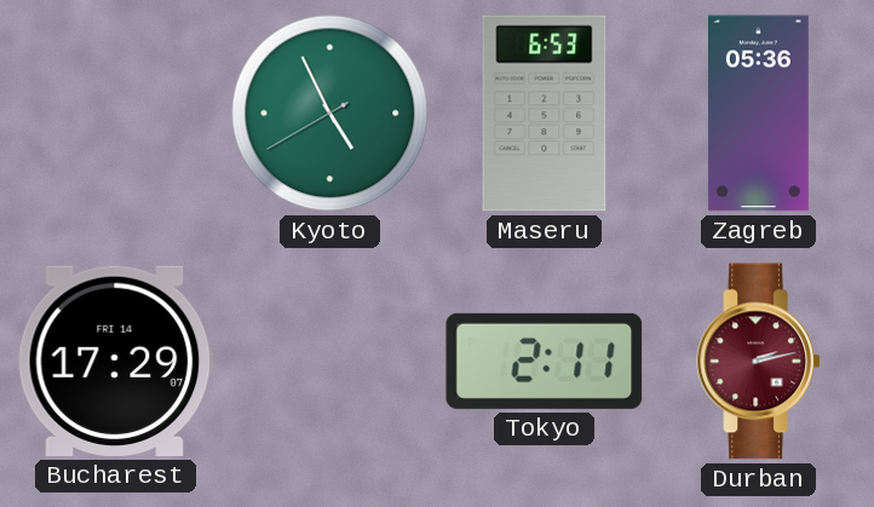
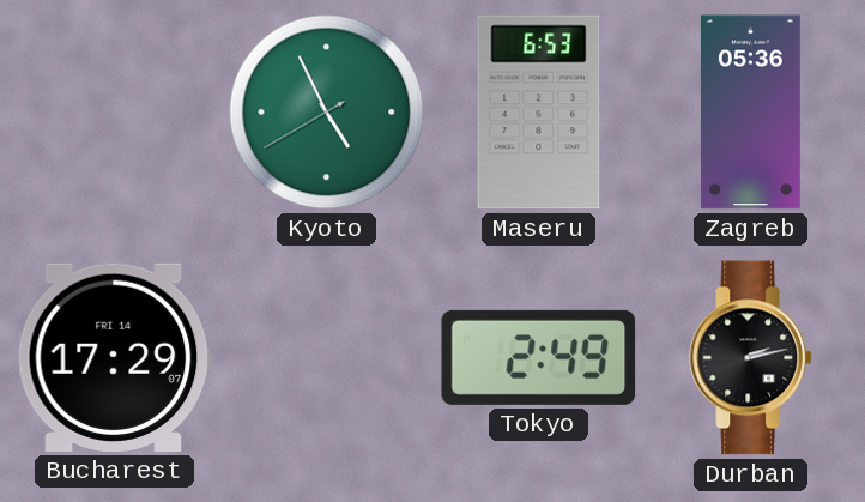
Tokyo: 2:11 -> 2:49 (539, 357)
Durban dial: burgundy -> black (750, 358)
